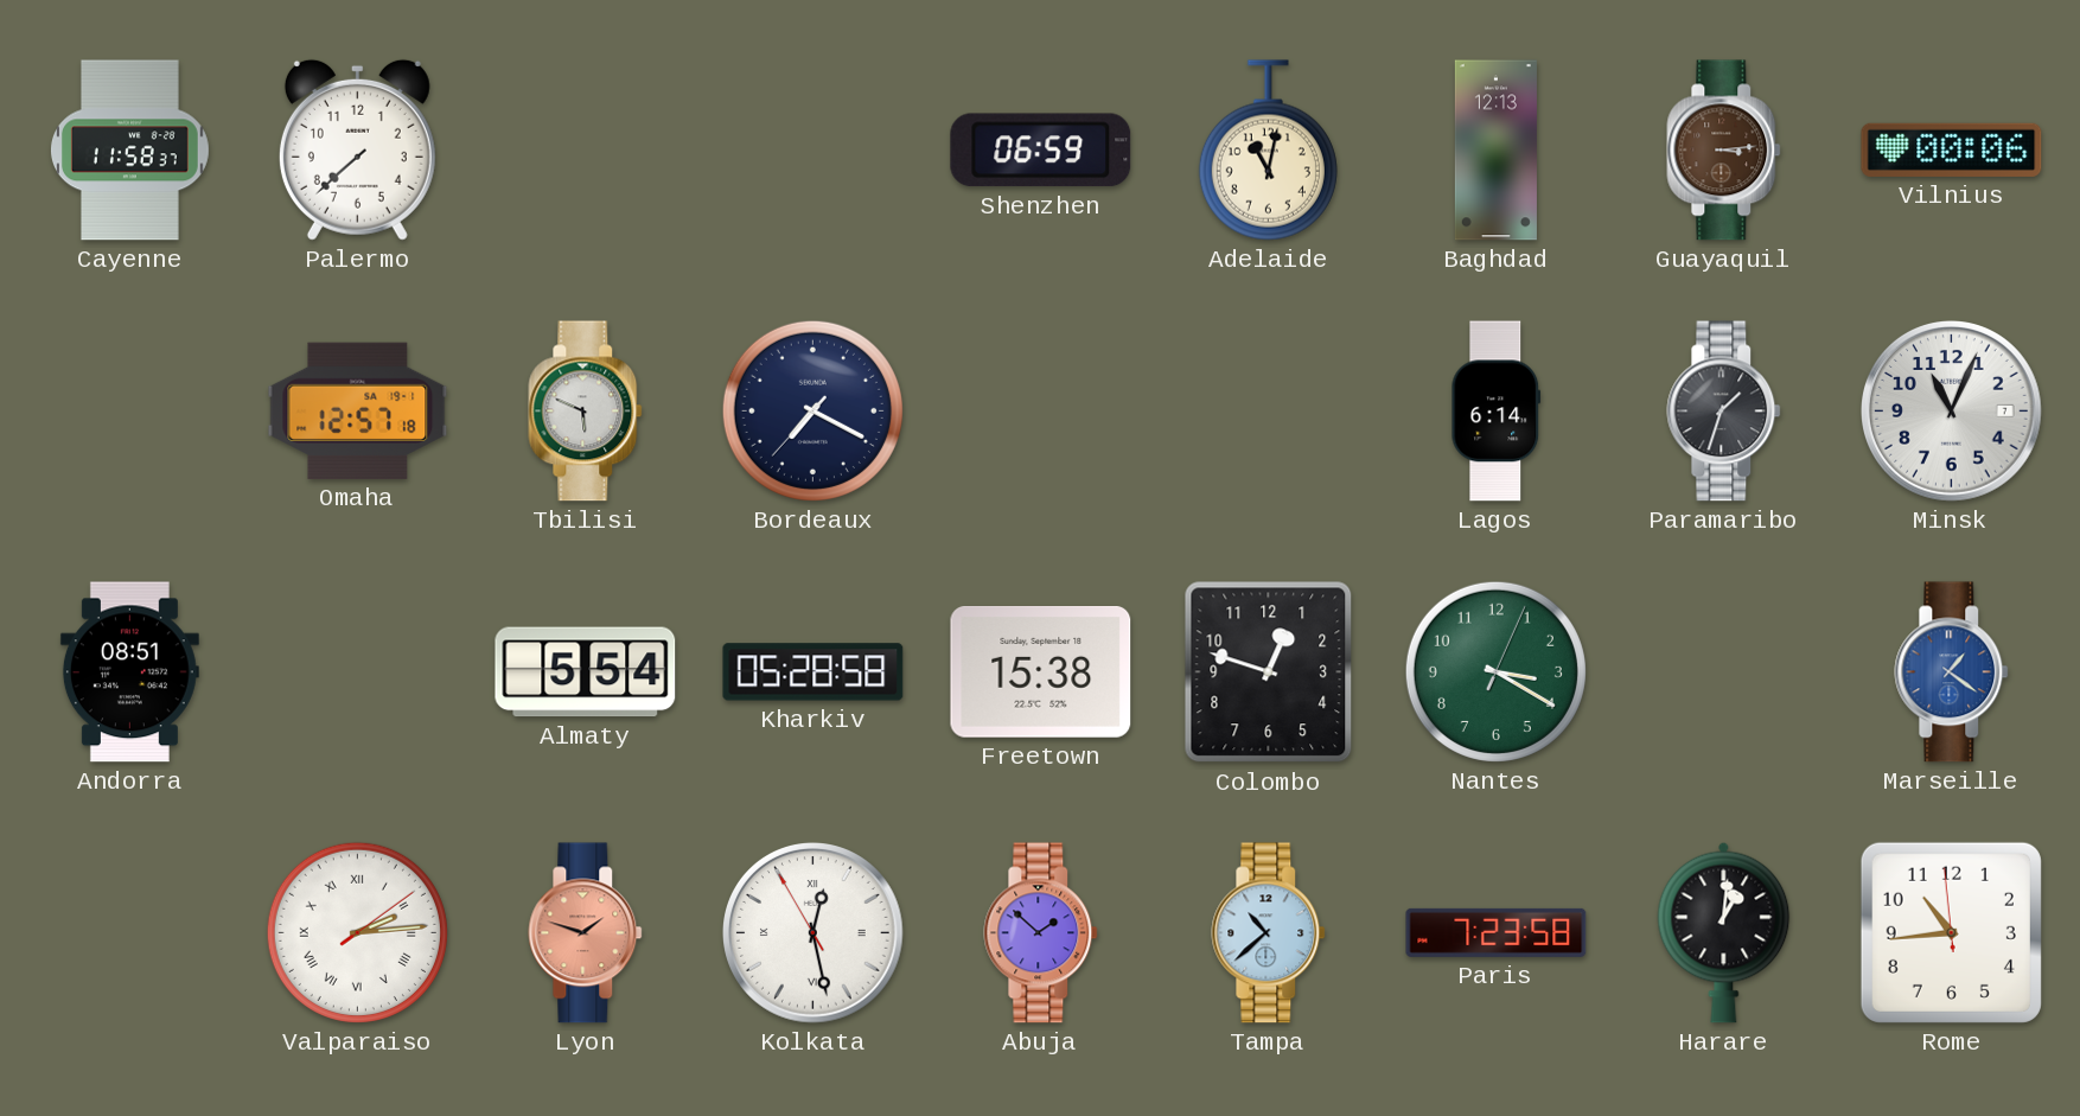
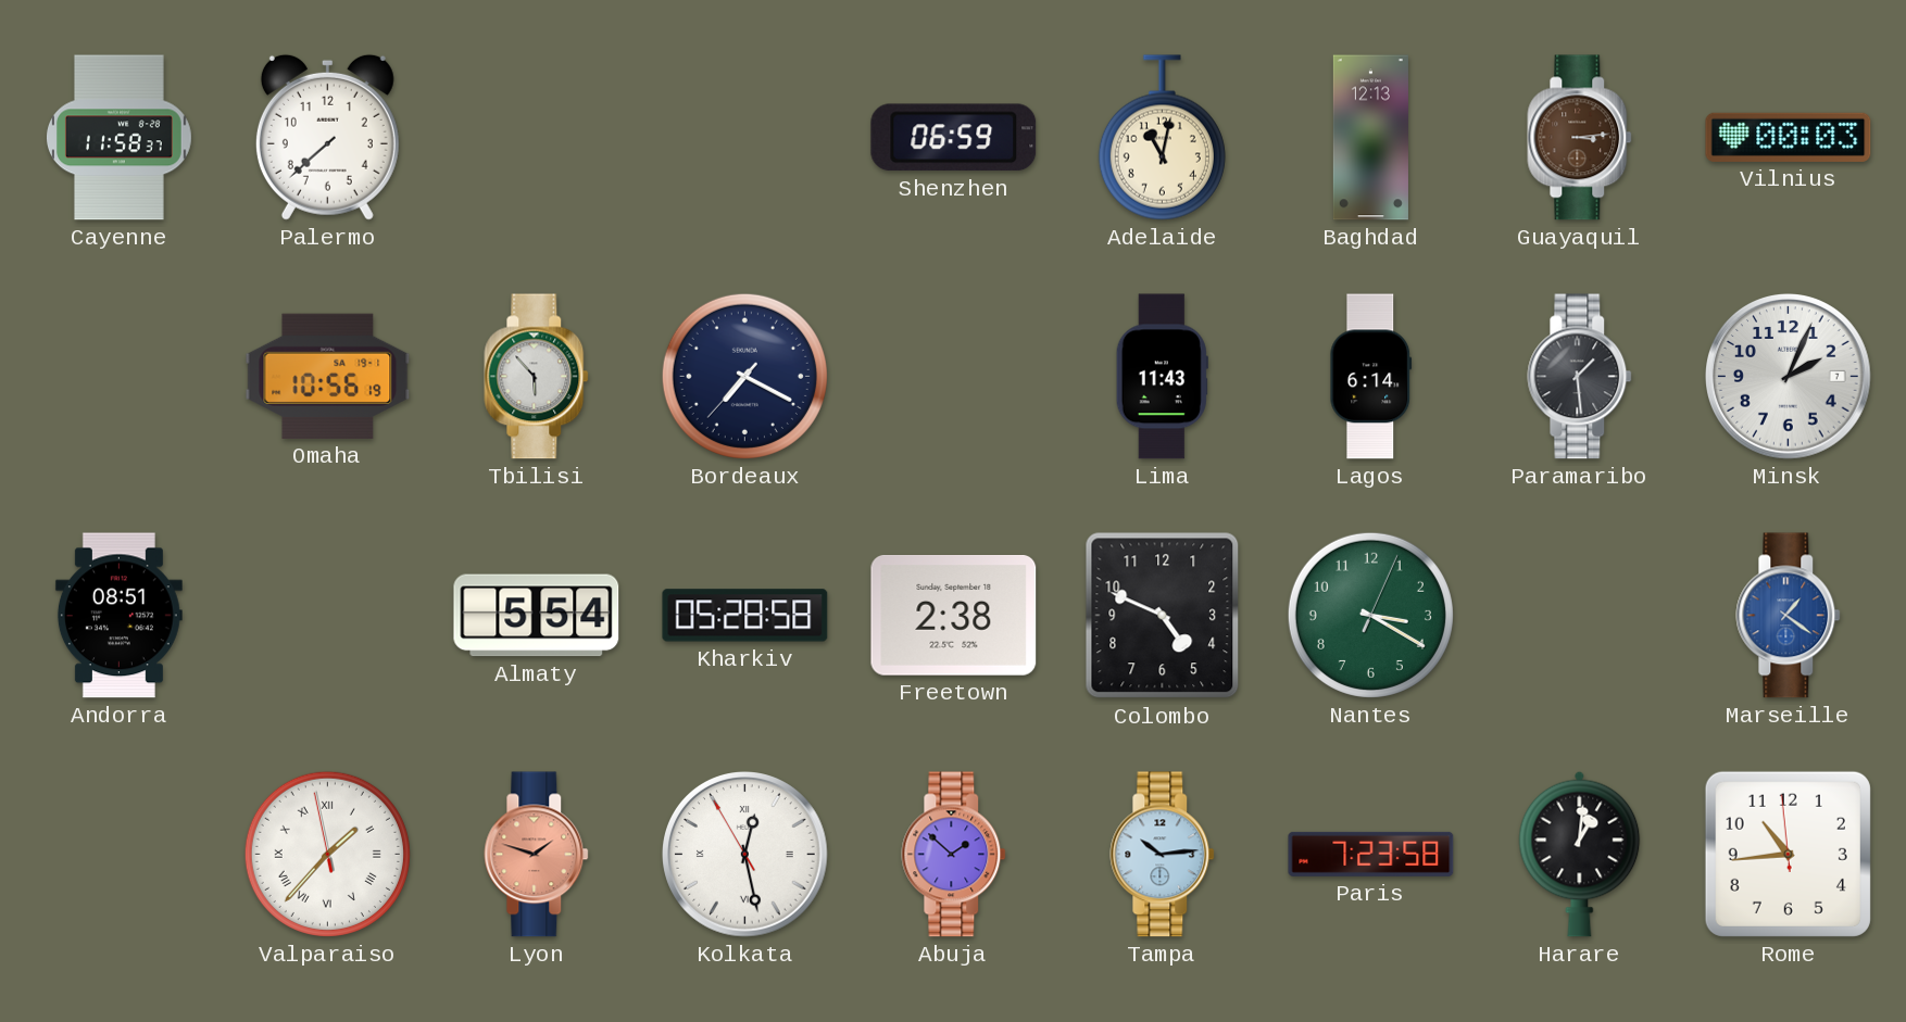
Vilnius: 00:06 -> 00:03 (1789, 137)
Omaha: 12:57 -> 10:56 (328, 376)
Tbilisi: 5:49 -> 5:53 (537, 377)
Lima: none -> 11:43 (1162, 377)
Paramaribo: 1:33 -> 1:29 (1580, 377)
Minsk: 11:04 -> 2:04 (1789, 377)
Freetown: 15:38 -> 2:38 (954, 616)
Colombo: 12:48 -> 4:49 (1163, 616)
Valparaiso: 2:14 -> 1:36 (327, 854)
Tampa: 10:38 -> 10:14 (1163, 855)
